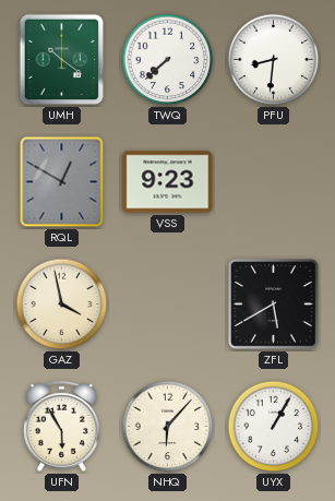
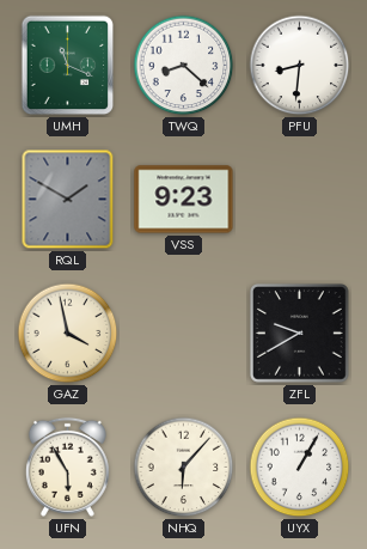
UMH: 10:21 -> 11:19 (68, 66)
TWQ: 7:38 -> 8:22 (184, 66)
RQL: 12:50 -> 1:50 (68, 200)
ZFL: 5:40 -> 9:40 (300, 334)
